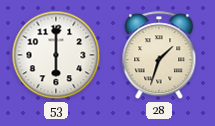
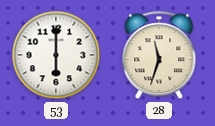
28: 1:33 -> 11:33 (159, 56)
